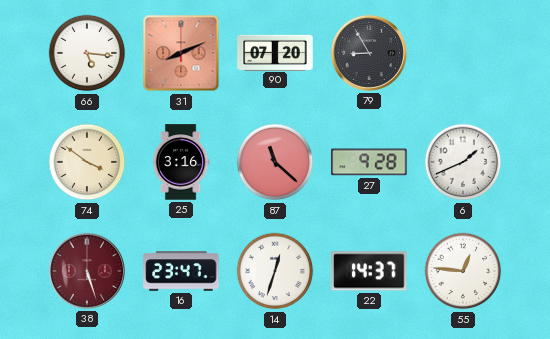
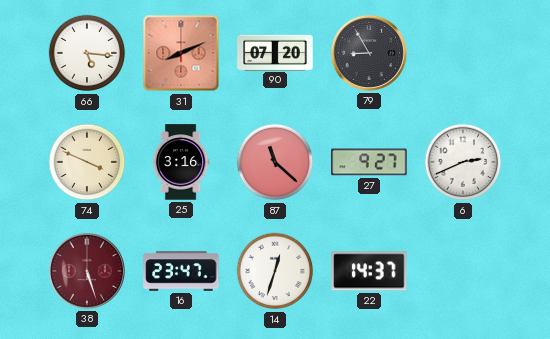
74: 3:51 -> 3:49 (87, 162)
27: 9:28 -> 9:27 (369, 162)
6: 1:41 -> 2:41 (463, 162)
55: 12:46 -> none (463, 271)
